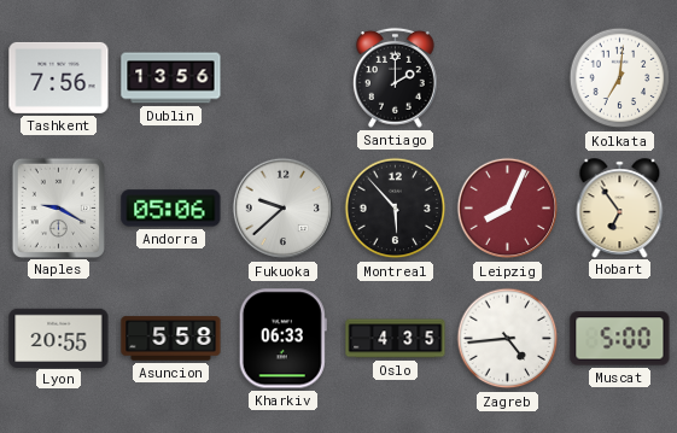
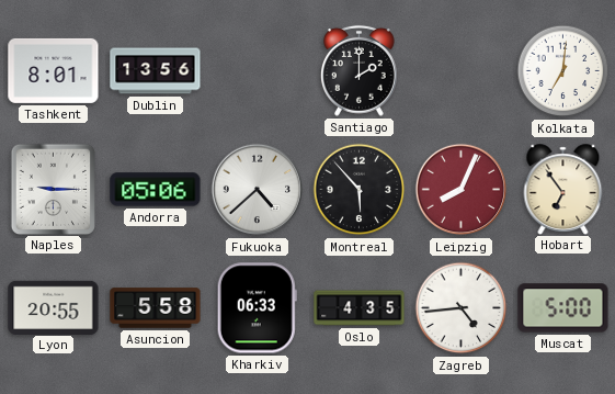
Tashkent: 7:56 -> 8:01 (54, 70)
Naples: 9:20 -> 9:15 (53, 189)
Fukuoka: 9:38 -> 4:38 (258, 190)
